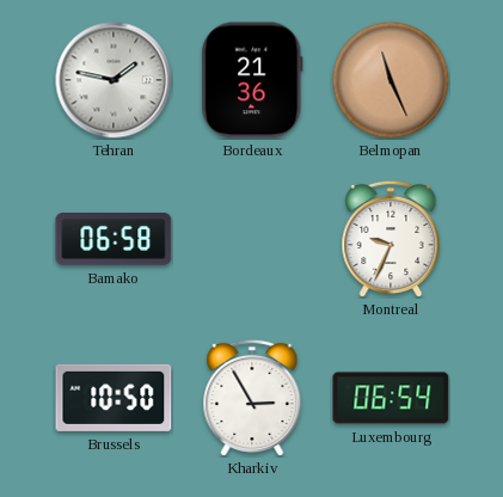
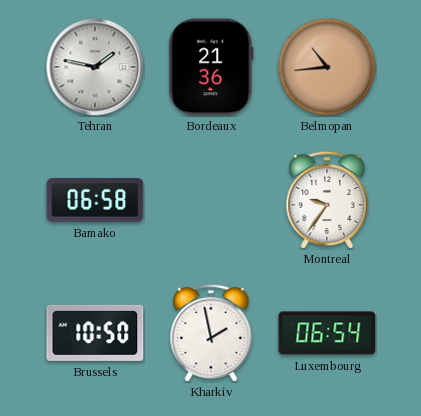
Belmopan: 11:26 -> 10:44 (327, 67)
Montreal: 9:34 -> 9:36 (327, 200)
Kharkiv: 2:55 -> 1:58 (211, 333)
